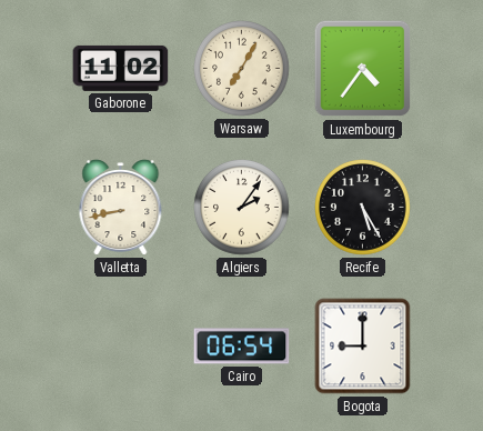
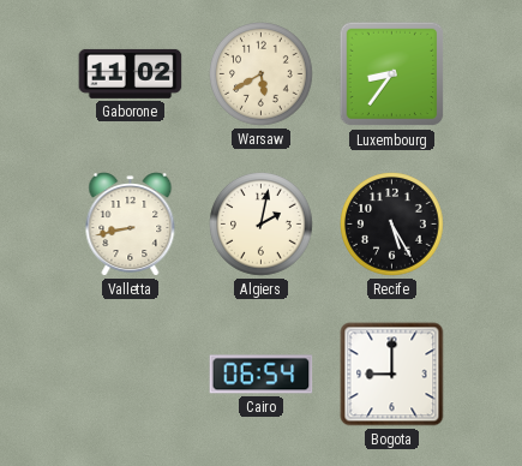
Warsaw: 7:05 -> 5:40 (262, 74)
Luxembourg: 4:36 -> 8:36 (392, 74)
Algiers: 2:06 -> 2:02 (262, 225)
